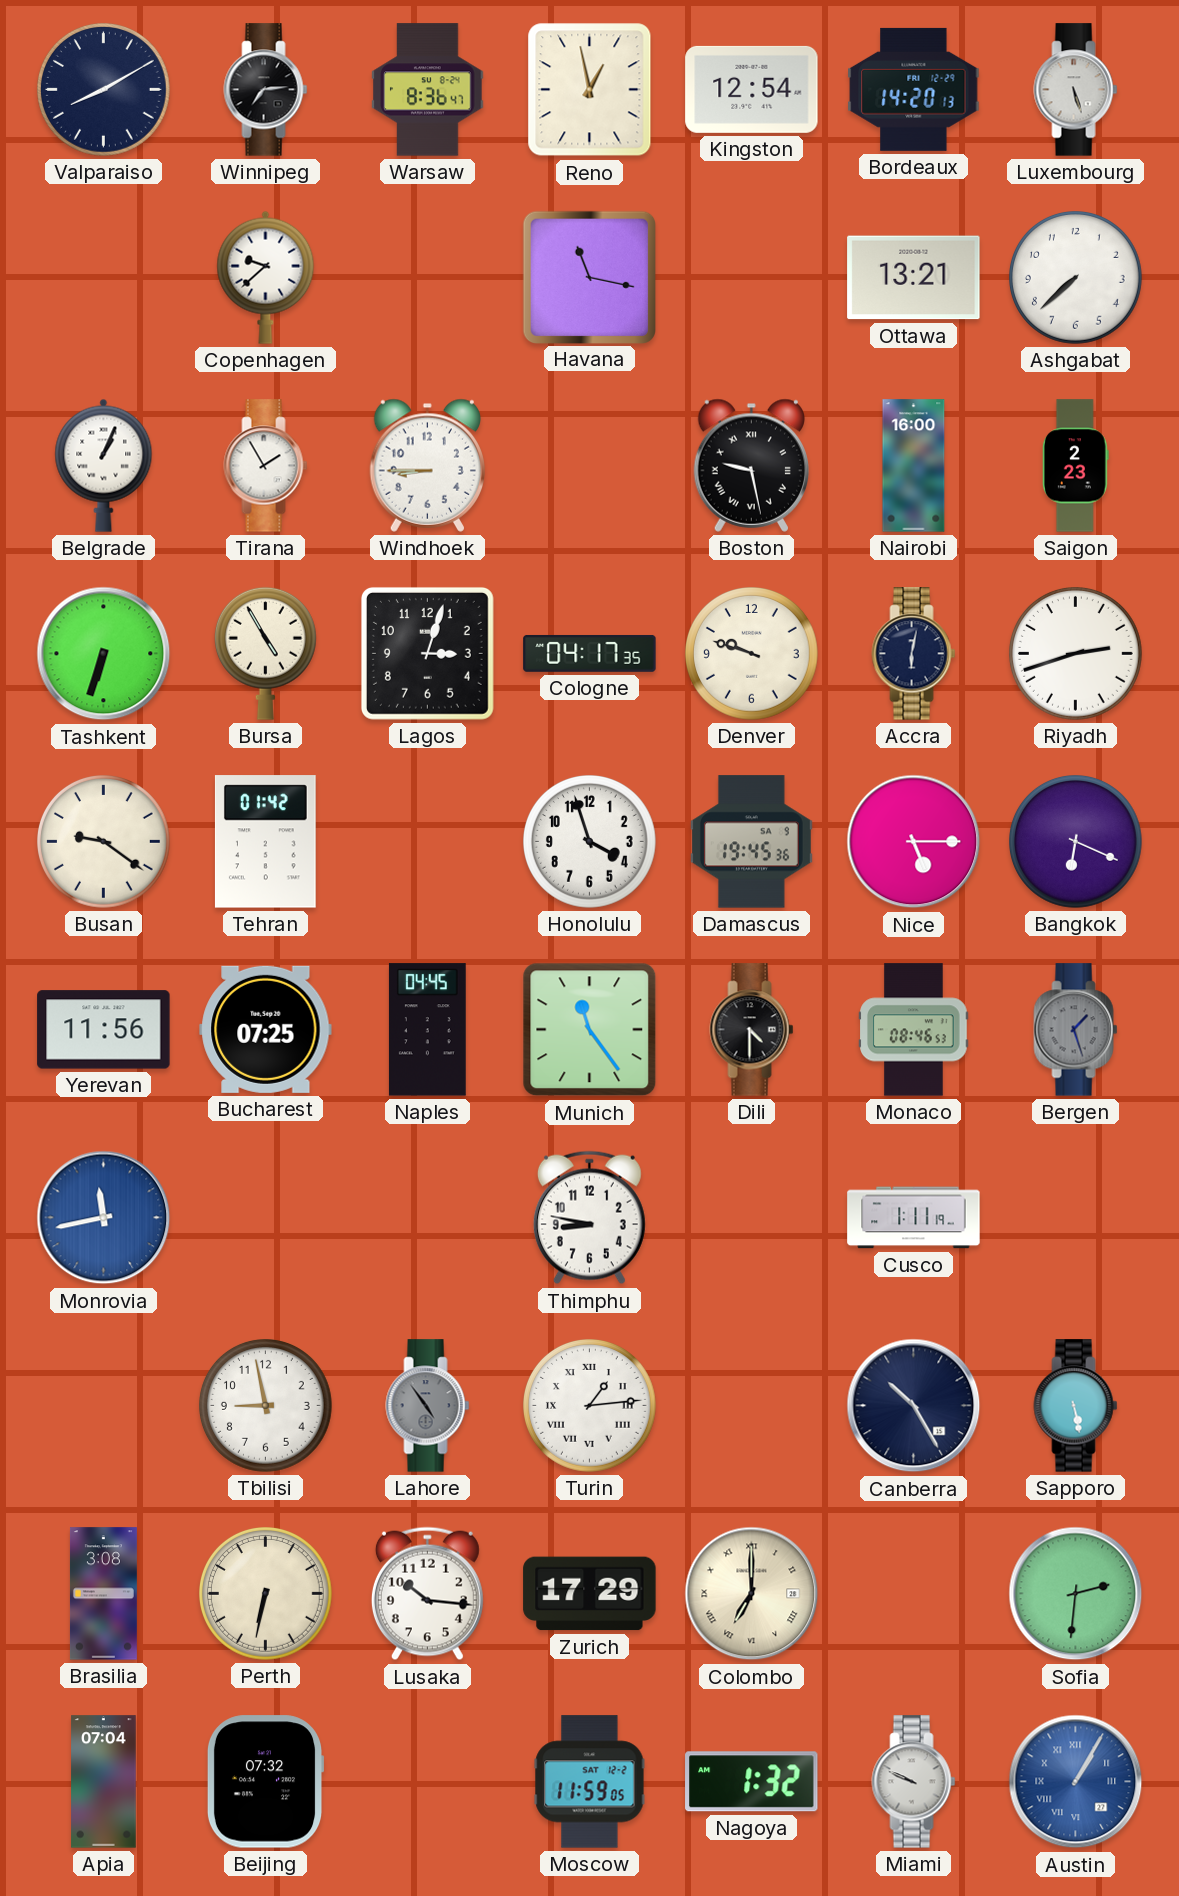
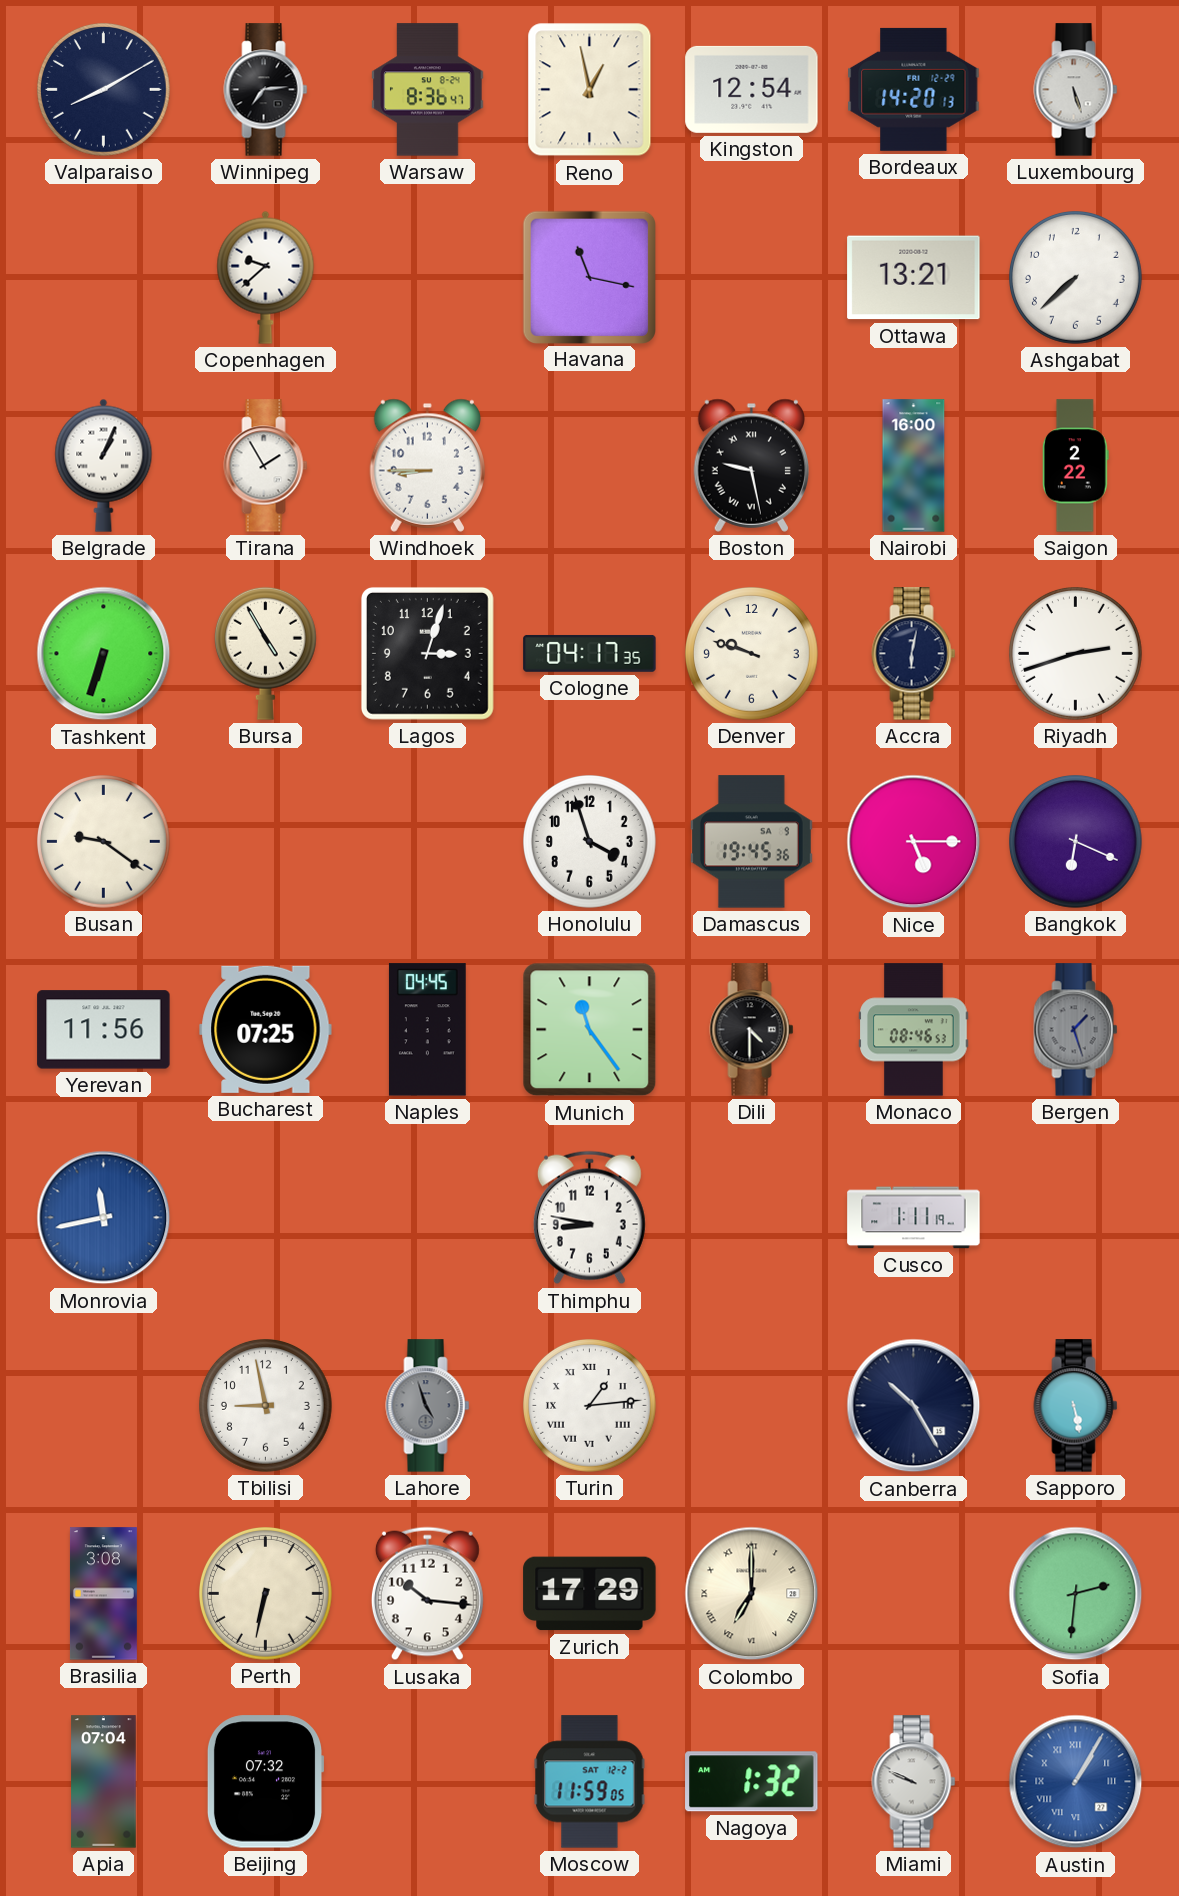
Saigon: 2:23 -> 2:22 (1075, 466)
Tehran: 01:42 -> none (265, 842)
Lahore: 4:54 -> 4:57 (428, 1406)
